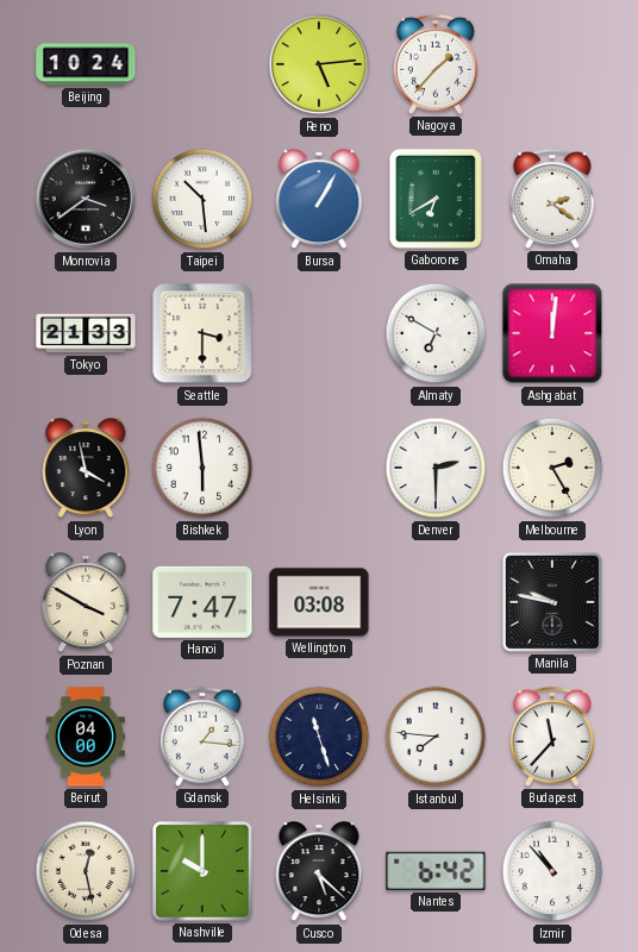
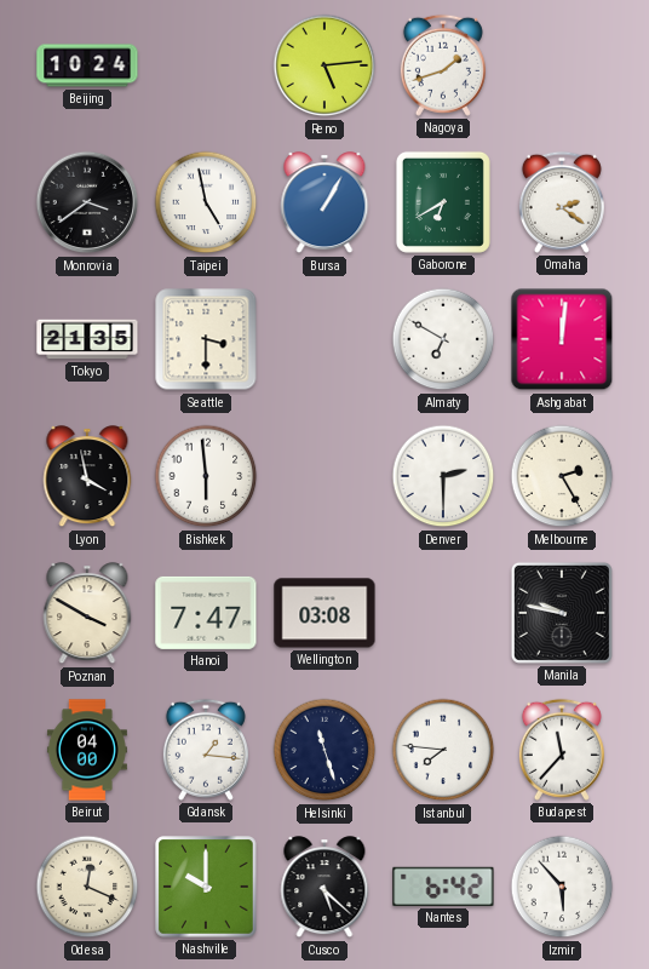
Nagoya: 1:37 -> 1:42 (443, 65)
Taipei: 10:29 -> 4:58 (206, 202)
Tokyo: 21:33 -> 21:35 (87, 339)
Odesa: 12:28 -> 12:19 (87, 887)
Izmir: 10:53 -> 5:53 (562, 887)
